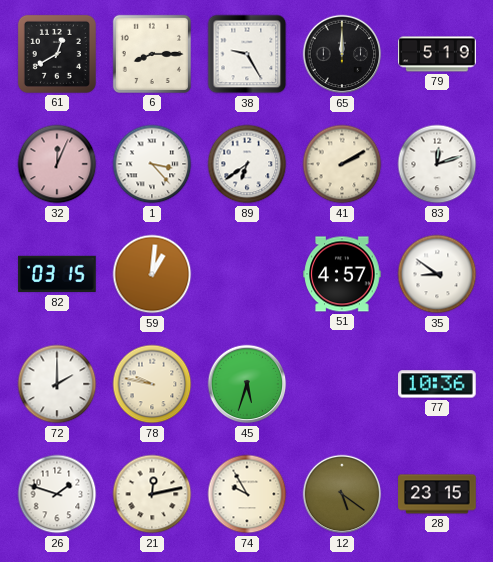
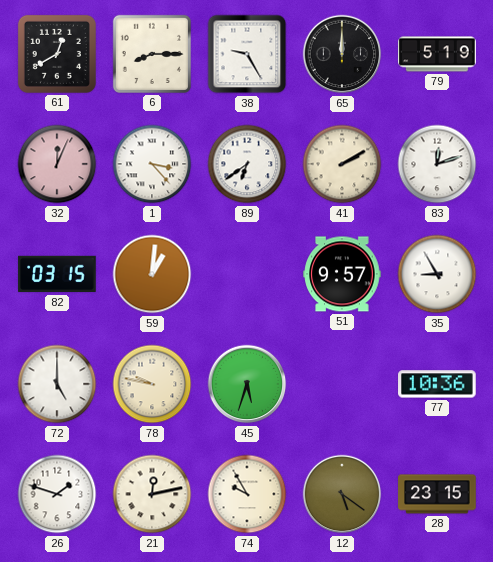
51: 4:57 -> 9:57 (342, 274)
35: 8:51 -> 8:55 (437, 274)
72: 2:00 -> 5:00 (57, 384)
